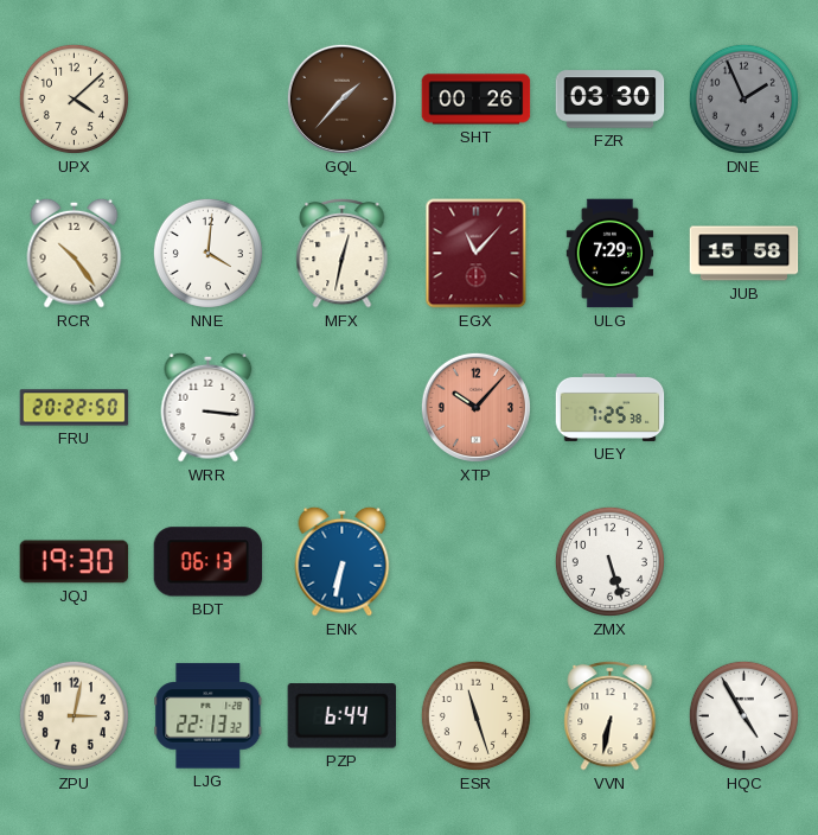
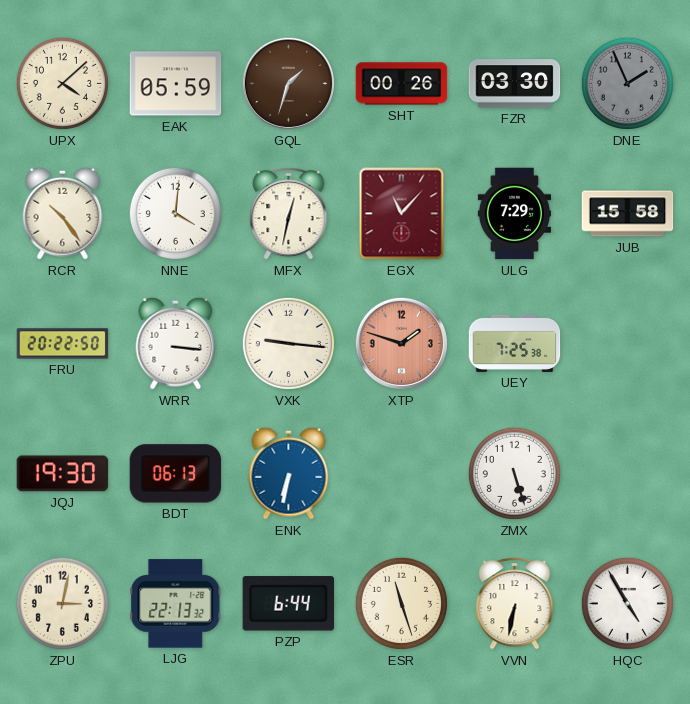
EAK: none -> 05:59 (176, 84)
GQL: 1:37 -> 1:33 (288, 83)
VXK: none -> 9:16 (288, 343)
XTP: 10:07 -> 1:48 (401, 343)
